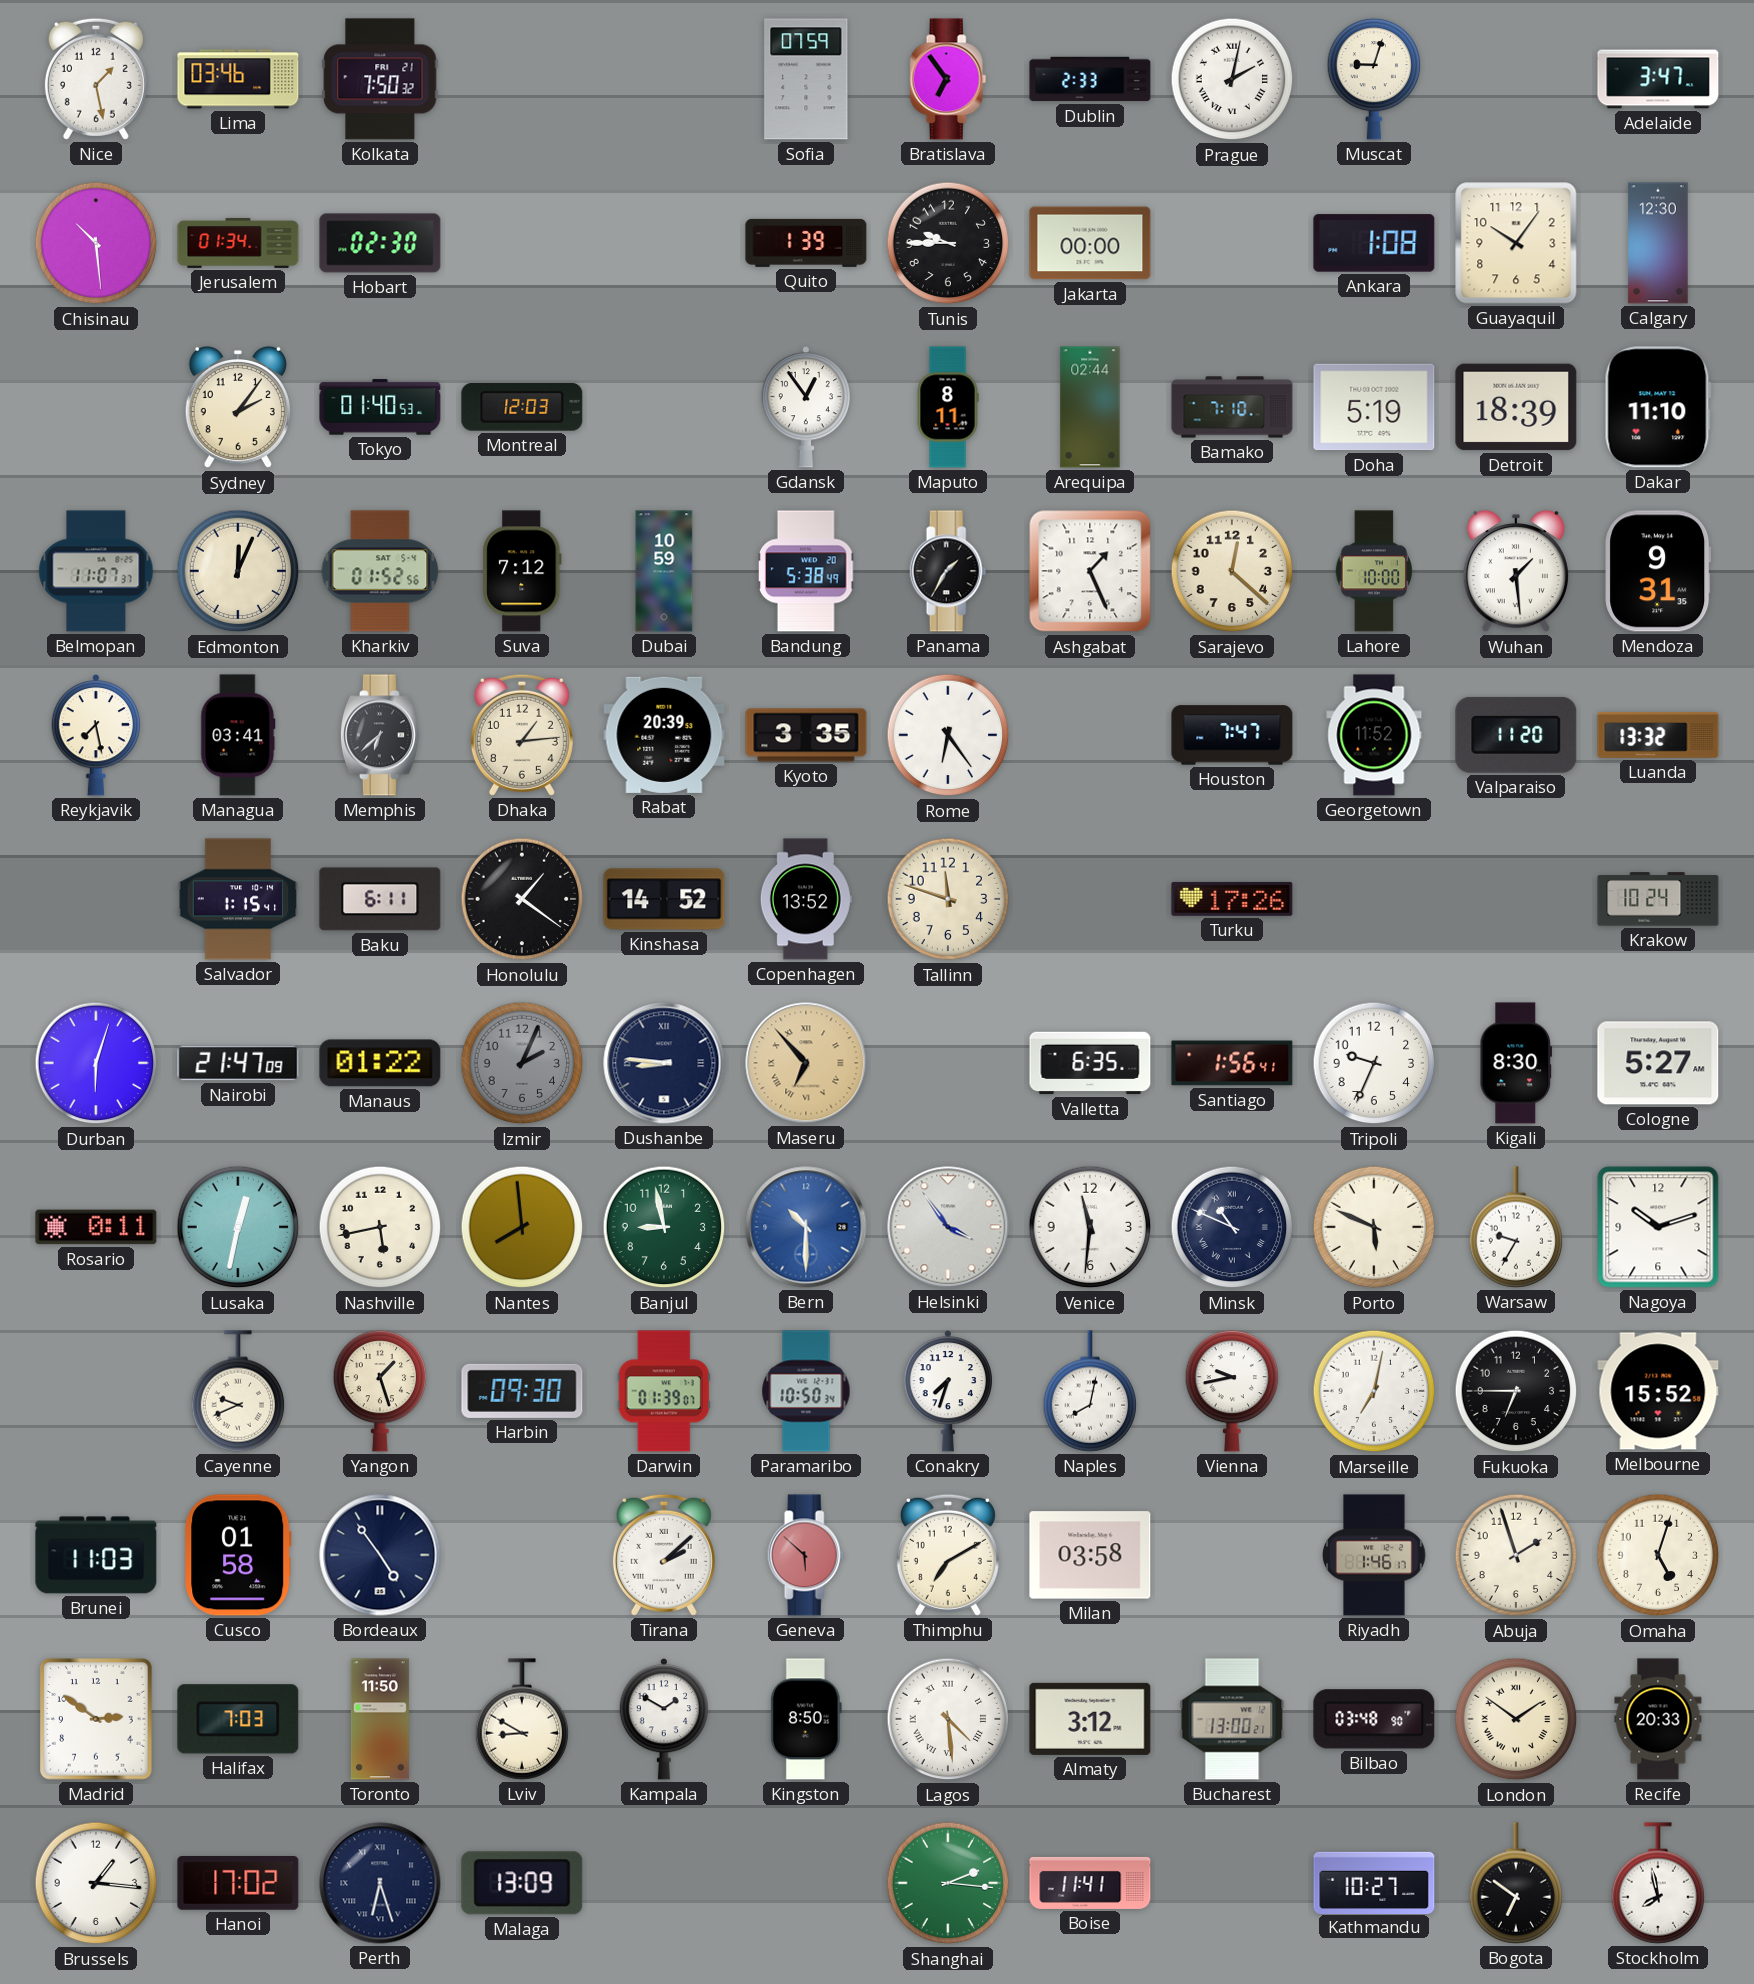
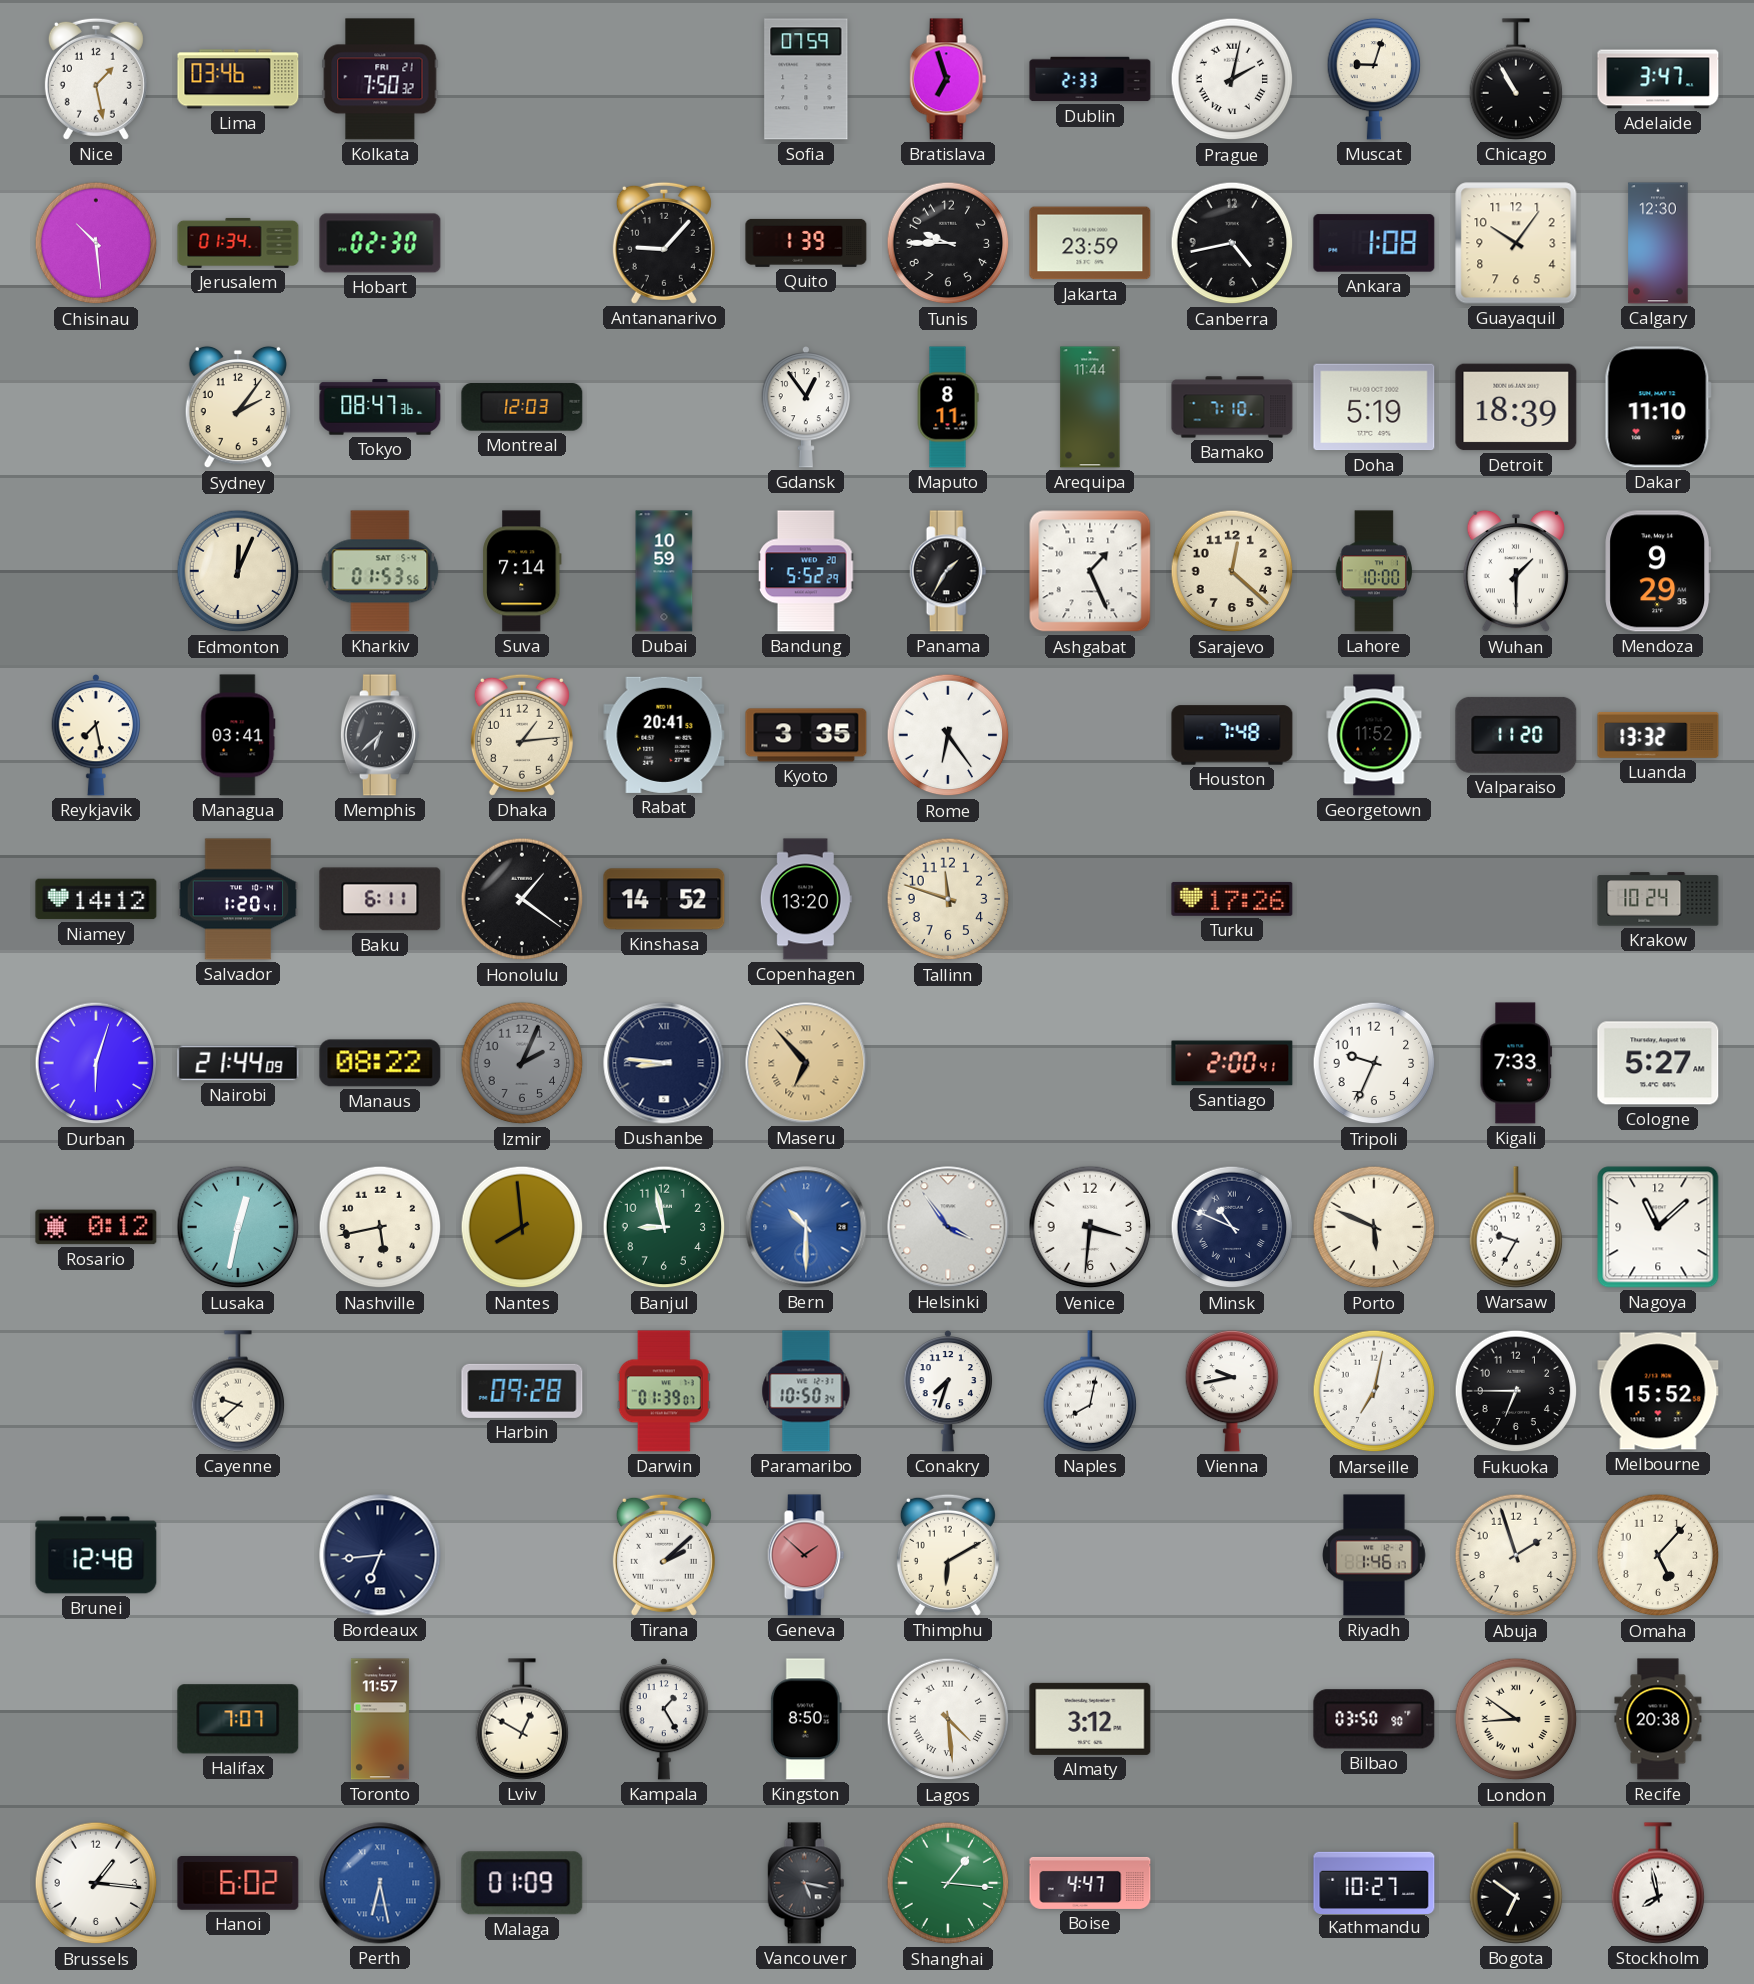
Bratislava: 6:54 -> 6:57 (948, 79)
Chicago: none -> 10:55 (1516, 79)
Antananarivo: none -> 9:07 (664, 243)
Jakarta: 00:00 -> 23:59 (1090, 243)
Canberra: none -> 4:43 (1232, 243)
Tokyo: 01:40 -> 08:47 (380, 407)
Arequipa: 02:44 -> 11:44 (1090, 407)
Belmopan: 11:07 -> none (96, 571)
Kharkiv: 01:52 -> 01:53 (380, 571)
Suva: 7:12 -> 7:14 (522, 571)
Bandung: 5:38 -> 5:52 (806, 571)
Wuhan: 1:29 -> 1:30 (1516, 571)
Mendoza: 9:31 -> 9:29 (1658, 571)
Rabat: 20:39 -> 20:41 (664, 735)
Houston: 7:47 -> 7:48 (1232, 735)
Niamey: none -> 14:12 (96, 899)
Salvador: 1:15 -> 1:20 (238, 899)
Copenhagen: 13:52 -> 13:20 (806, 899)
Nairobi: 21:47 -> 21:44 (238, 1063)
Manaus: 01:22 -> 08:22 (380, 1063)
Valletta: 6:35 -> none (1090, 1063)
Santiago: 1:56 -> 2:00 (1232, 1063)
Kigali: 8:30 -> 7:33 (1516, 1063)
Rosario: 0:11 -> 0:12 (96, 1227)
Venice: 11:31 -> 3:31 (1090, 1227)
Nagoya: 10:12 -> 11:08 (1658, 1227)
Cayenne: 9:41 -> 9:38 (238, 1391)
Yangon: 1:27 -> none (380, 1391)
Harbin: 09:30 -> 09:28 (522, 1391)
Brunei: 11:03 -> 12:48 (96, 1555)
Cusco: 01:58 -> none (238, 1555)
Bordeaux: 4:54 -> 6:44 (380, 1555)
Geneva: 5:52 -> 1:52 (806, 1555)
Thimphu: 7:10 -> 6:10 (948, 1555)
Milan: 03:58 -> none (1090, 1555)
Omaha: 5:03 -> 5:07 (1658, 1555)
Madrid: 2:51 -> none (96, 1719)
Halifax: 7:03 -> 7:07 (238, 1719)
Toronto: 11:50 -> 11:57 (380, 1719)
Lviv: 8:50 -> 12:50 (522, 1719)
Kampala: 1:50 -> 1:25 (663, 1720)
Bucharest: 13:00 -> none (1232, 1719)
Bilbao: 03:48 -> 03:50 (1374, 1719)
London: 1:51 -> 8:51 (1516, 1719)
Recife: 20:33 -> 20:38 (1658, 1719)
Hanoi: 17:02 -> 6:02 (238, 1883)
Perth: 6:27 -> 6:28 (380, 1883)
Perth dial: navy -> blue (380, 1883)
Malaga: 13:09 -> 01:09 (522, 1883)
Vancouver: none -> 5:17 (806, 1883)
Shanghai: 2:16 -> 1:16 (948, 1883)
Boise: 11:41 -> 4:47 (1090, 1883)
